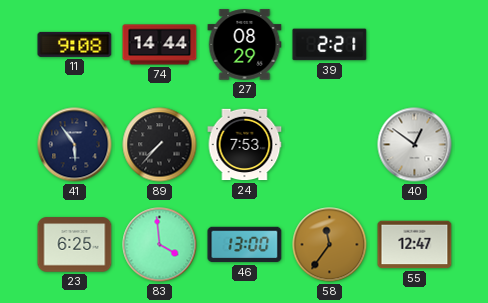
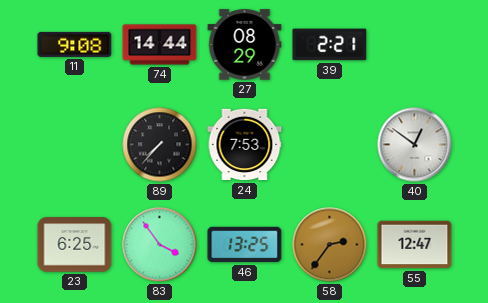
41: 5:54 -> none (75, 145)
83: 3:59 -> 3:54 (160, 245)
46: 13:00 -> 13:25 (245, 245)
58: 11:36 -> 2:36 (330, 245)
